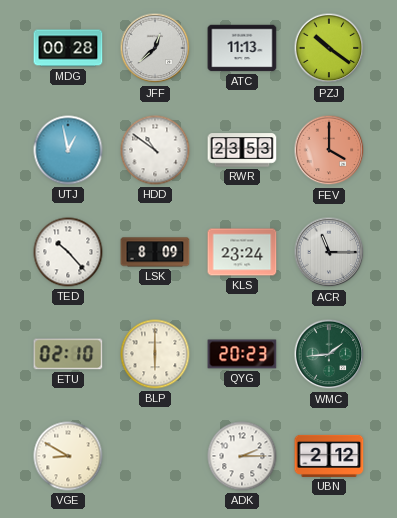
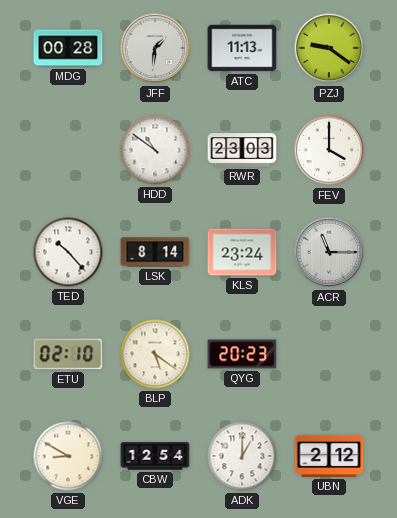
JFF: 12:38 -> 1:31 (155, 48)
PZJ: 10:21 -> 9:21 (329, 48)
UTJ: 12:58 -> none (68, 150)
RWR: 23:53 -> 23:03 (242, 150)
FEV dial: salmon -> white (329, 150)
LSK: 8:09 -> 8:14 (155, 252)
BLP: 6:00 -> 5:21 (155, 354)
WMC: 1:44 -> none (329, 354)
CBW: none -> 12:54 (155, 456)
ADK: 2:15 -> 1:00 (242, 456)
